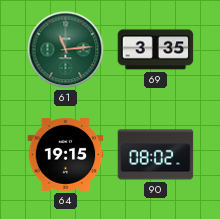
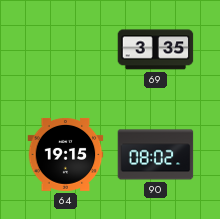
61: 11:14 -> none (66, 50)
